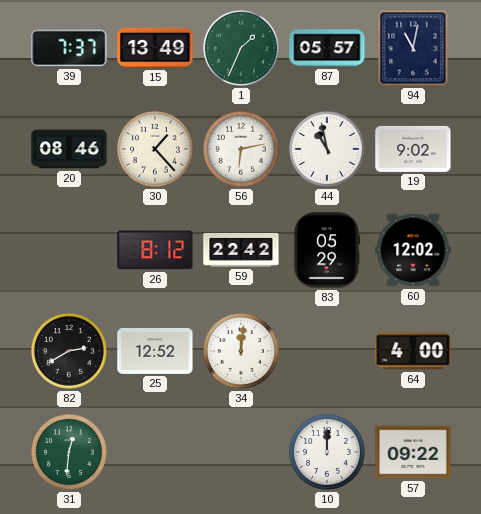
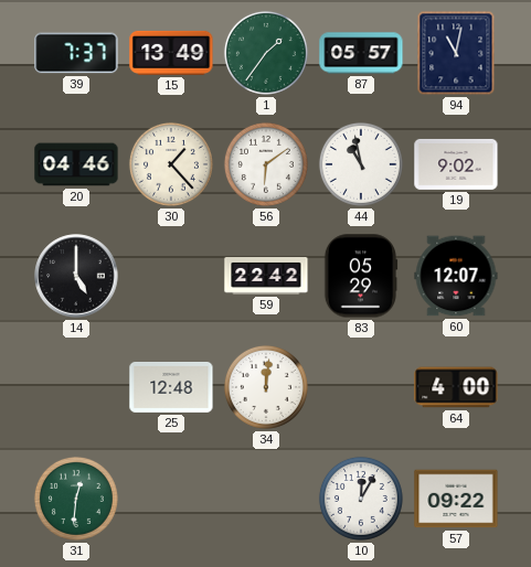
1: 1:34 -> 1:36 (266, 53)
20: 08:46 -> 04:46 (76, 164)
56: 6:13 -> 6:09 (266, 164)
14: none -> 5:00 (76, 276)
26: 8:12 -> none (155, 250)
60: 12:02 -> 12:07 (456, 276)
82: 2:40 -> none (69, 351)
25: 12:52 -> 12:48 (171, 387)
10: 12:00 -> 12:05 (361, 499)
